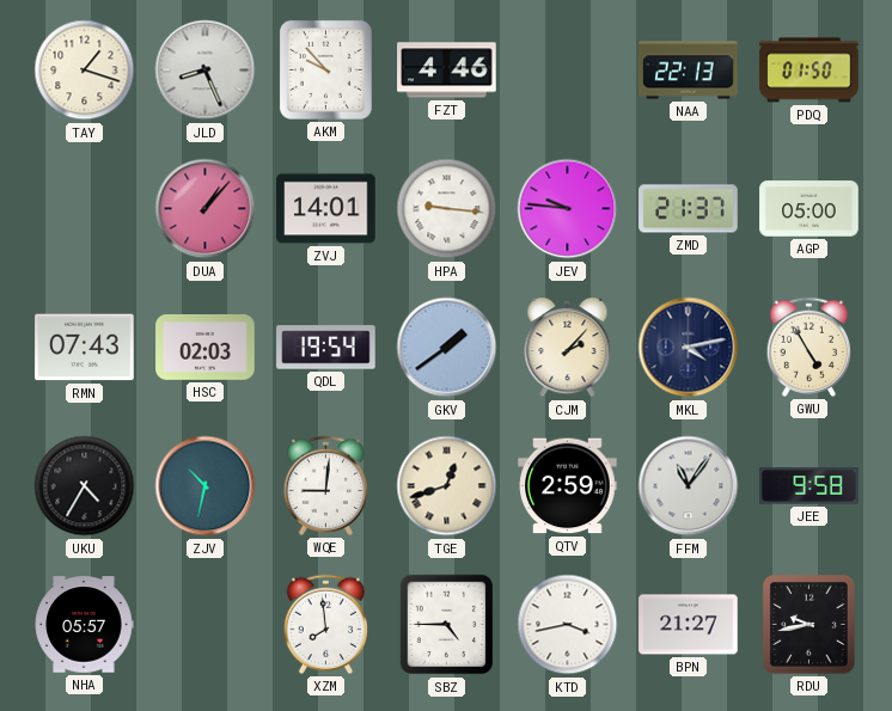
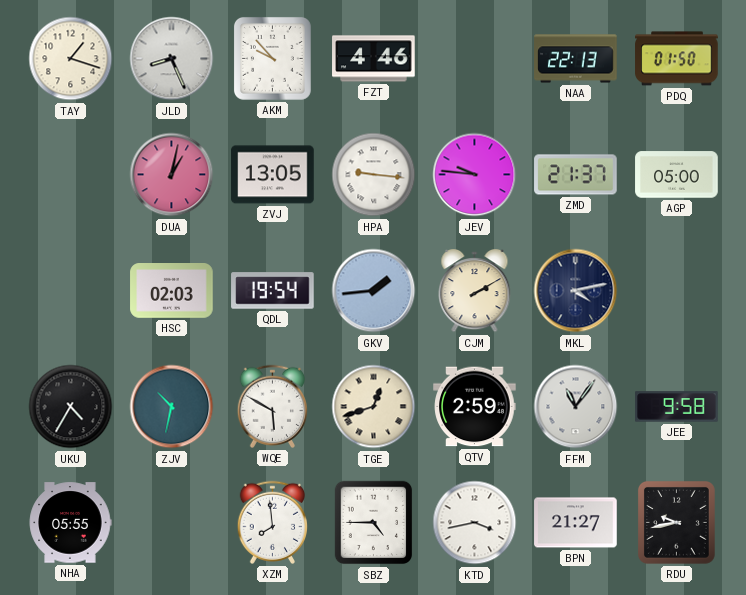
DUA: 1:07 -> 1:02 (172, 175)
ZVJ: 14:01 -> 13:05 (273, 175)
RMN: 07:43 -> none (85, 348)
GKV: 1:39 -> 1:44 (374, 291)
CJM: 2:07 -> 2:10 (475, 292)
GWU: 4:55 -> none (809, 347)
WQE: 9:01 -> 5:50 (273, 406)
NHA: 05:57 -> 05:55 (70, 523)
